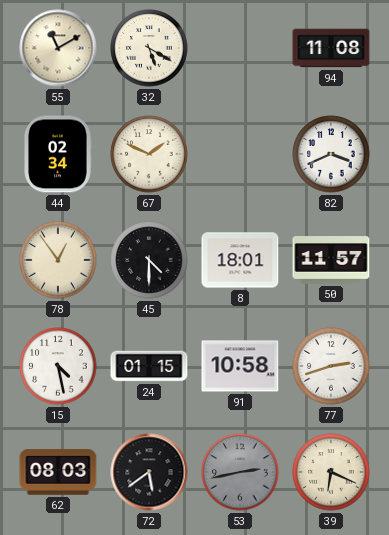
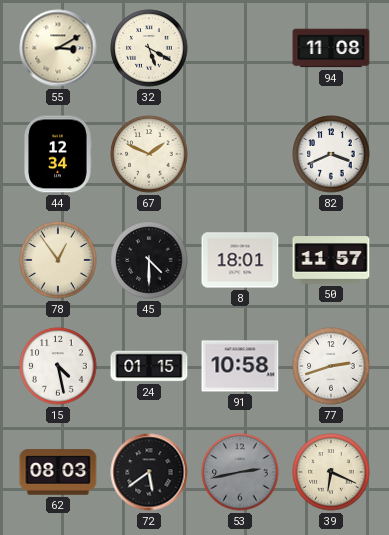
55: 11:10 -> 3:10 (58, 48)
44: 02:34 -> 12:34 (58, 154)
